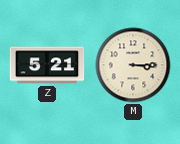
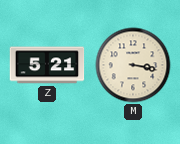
M: 3:15 -> 3:17 (133, 65)
